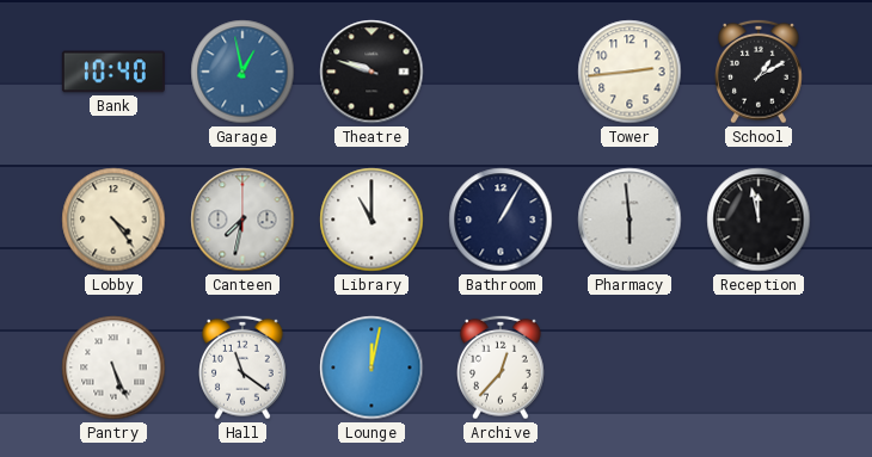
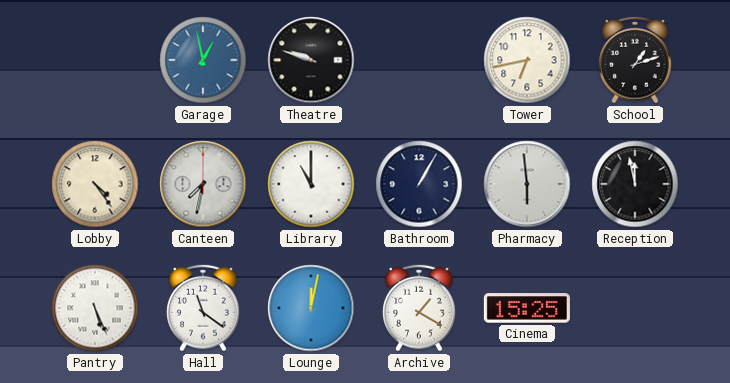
Bank: 10:40 -> none (113, 72)
Tower: 2:44 -> 6:43 (527, 60)
School: 1:10 -> 1:12 (636, 60)
Archive: 12:37 -> 1:20 (420, 308)
Cinema: none -> 15:25 (527, 308)
